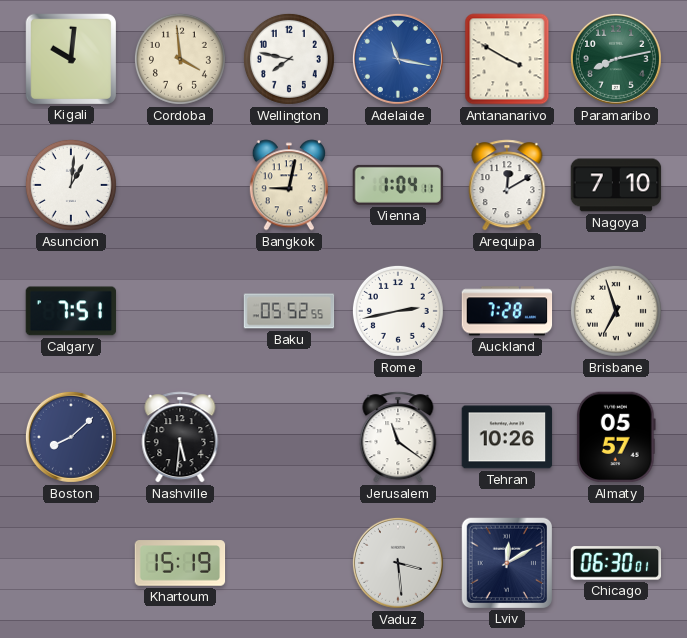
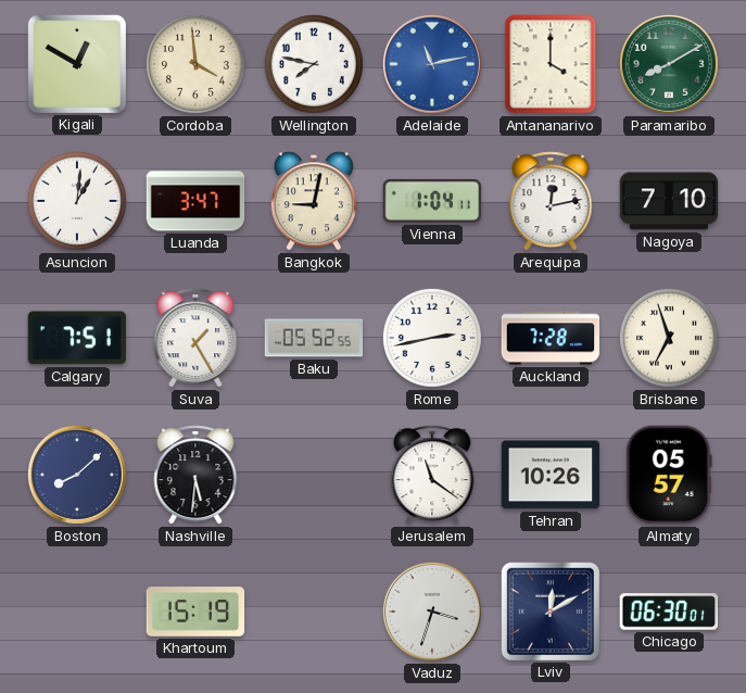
Kigali: 10:01 -> 12:50 (76, 63)
Adelaide: 11:17 -> 11:13 (432, 64)
Antananarivo: 3:50 -> 4:00 (551, 64)
Paramaribo: 8:13 -> 8:10 (669, 64)
Luanda: none -> 3:47 (195, 201)
Arequipa: 12:10 -> 12:13 (551, 201)
Suva: none -> 1:25 (195, 338)
Vaduz: 3:29 -> 3:33 (432, 612)
